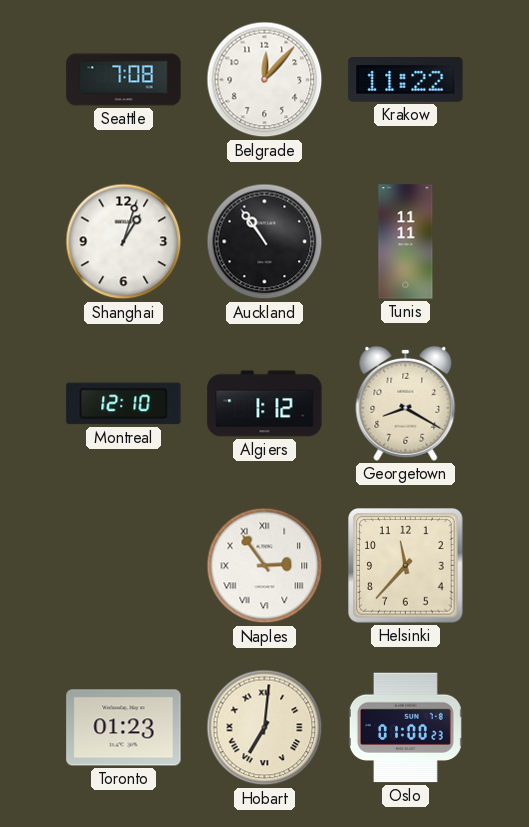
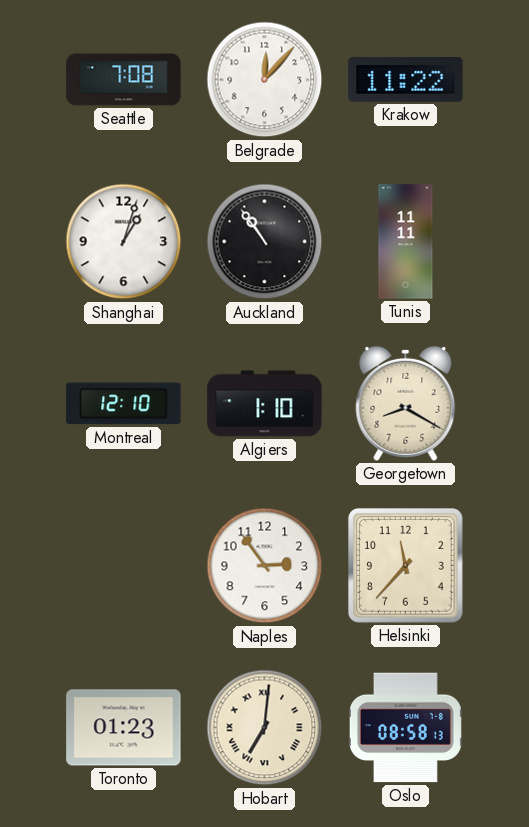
Algiers: 1:12 -> 1:10 (265, 404)
Naples numerals: Roman -> Arabic (265, 566)
Oslo: 01:00 -> 08:58 (405, 728)
